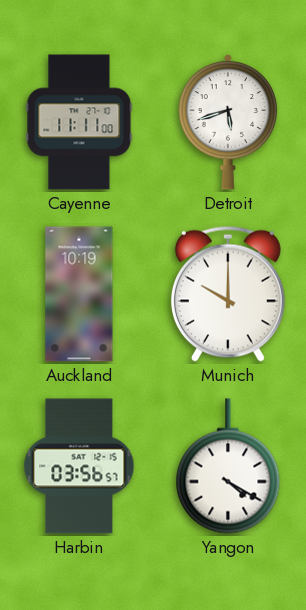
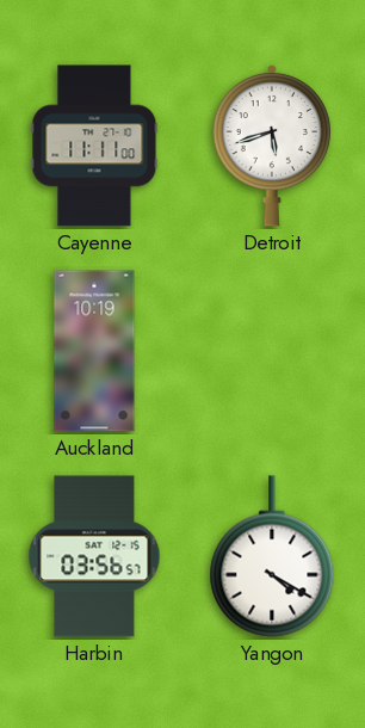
Munich: 10:00 -> none (228, 294)
